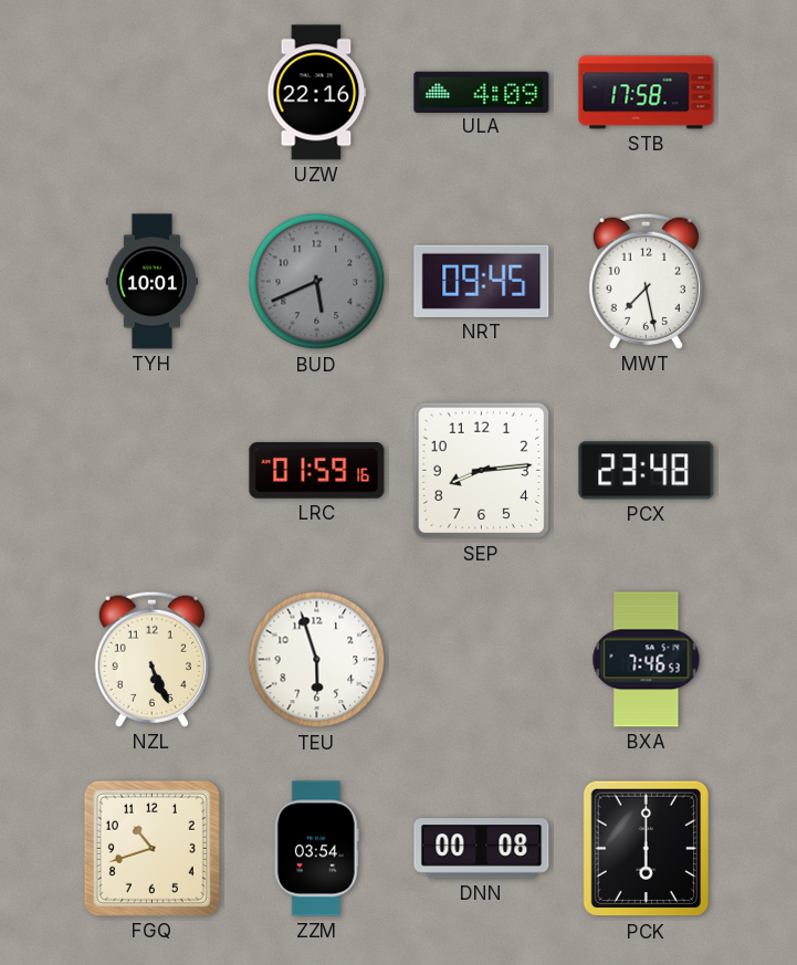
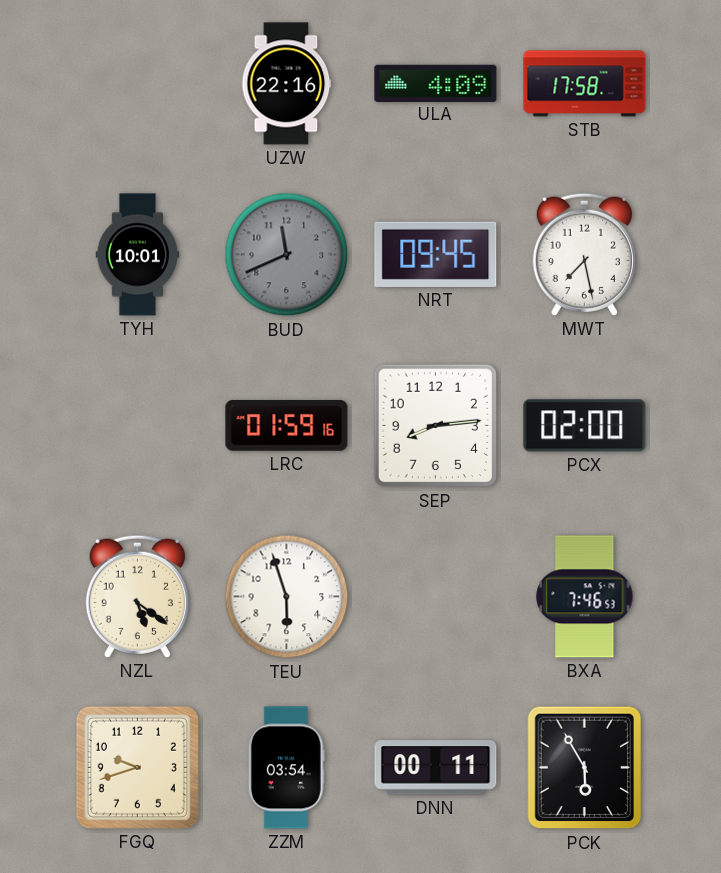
BUD: 5:41 -> 11:41 (287, 255)
PCX: 23:48 -> 02:00 (585, 426)
NZL: 5:26 -> 5:21 (137, 596)
FGQ: 10:42 -> 9:42 (137, 767)
DNN: 00:08 -> 00:11 (436, 768)
PCK: 6:00 -> 5:55 (584, 768)
